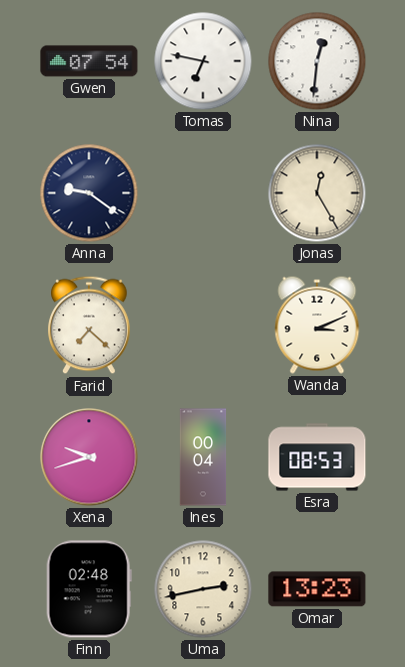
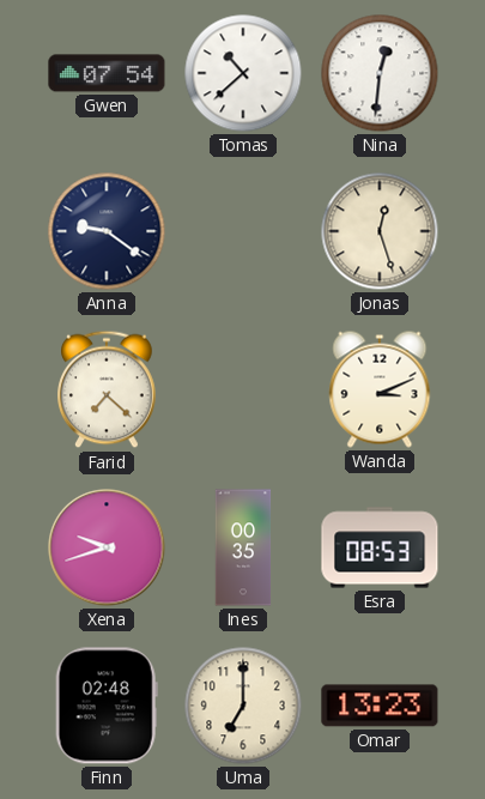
Tomas: 6:47 -> 10:38 (243, 73)
Jonas: 12:25 -> 12:27 (380, 231)
Ines: 00:04 -> 00:35 (243, 547)
Uma: 2:43 -> 7:00 (243, 706)
